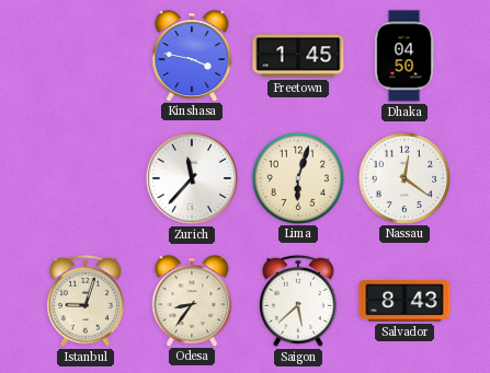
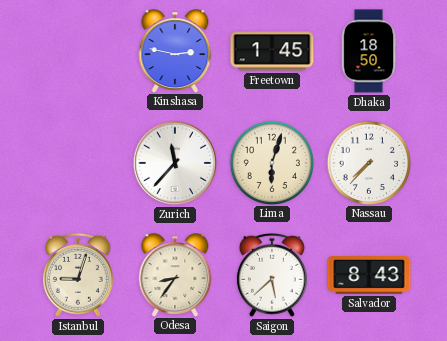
Kinshasa: 3:47 -> 2:47 (175, 51)
Dhaka: 04:50 -> 18:50 (369, 51)
Nassau: 12:21 -> 7:37 (368, 162)
